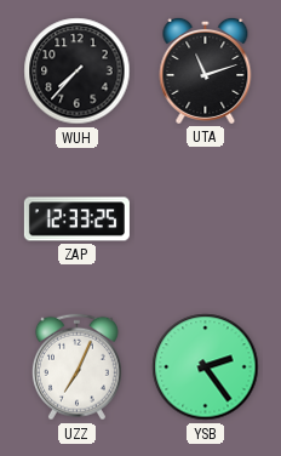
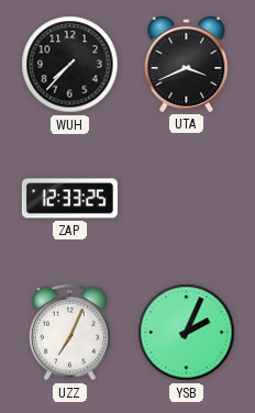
UTA: 11:12 -> 3:41 (187, 64)
YSB: 2:24 -> 2:04 (187, 333)
